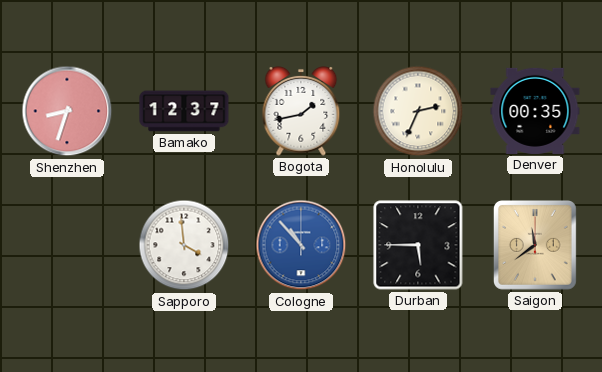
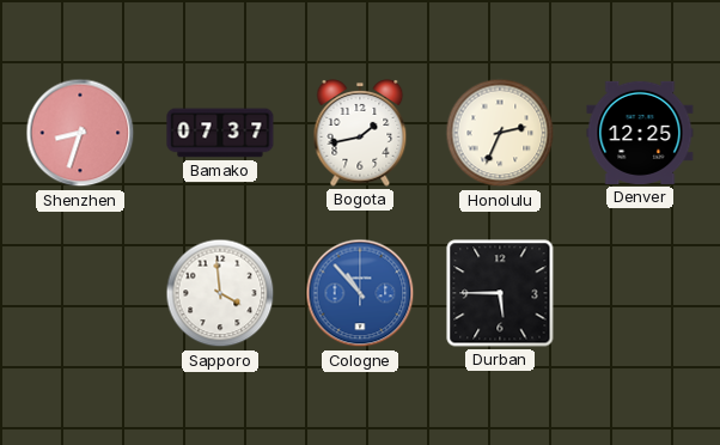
Bamako: 12:37 -> 07:37 (220, 133)
Denver: 00:35 -> 12:25 (640, 133)
Saigon: 11:39 -> none (535, 246)
